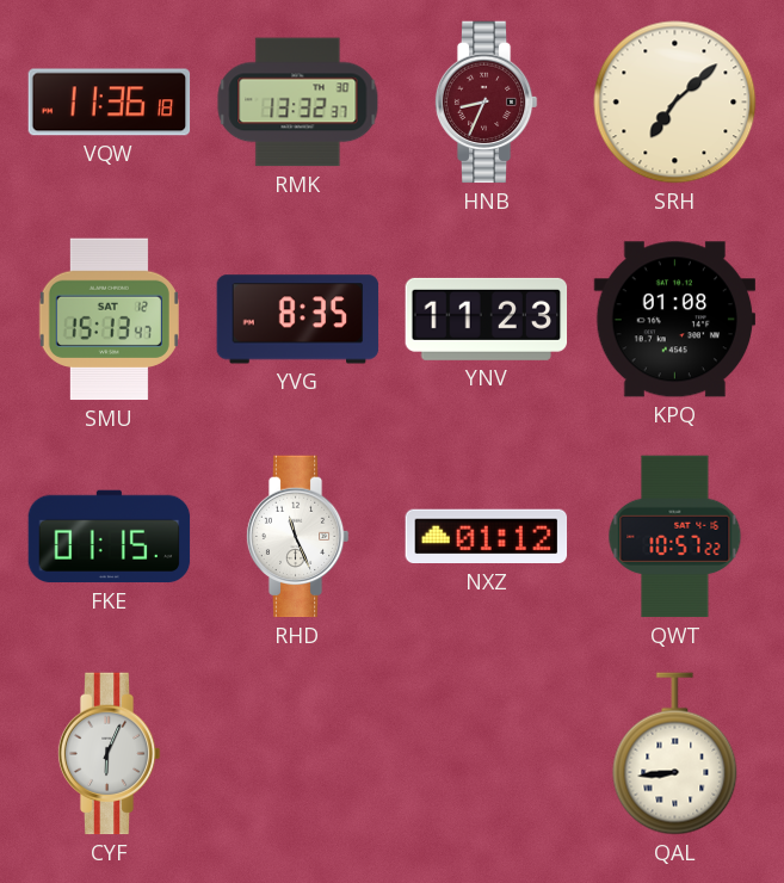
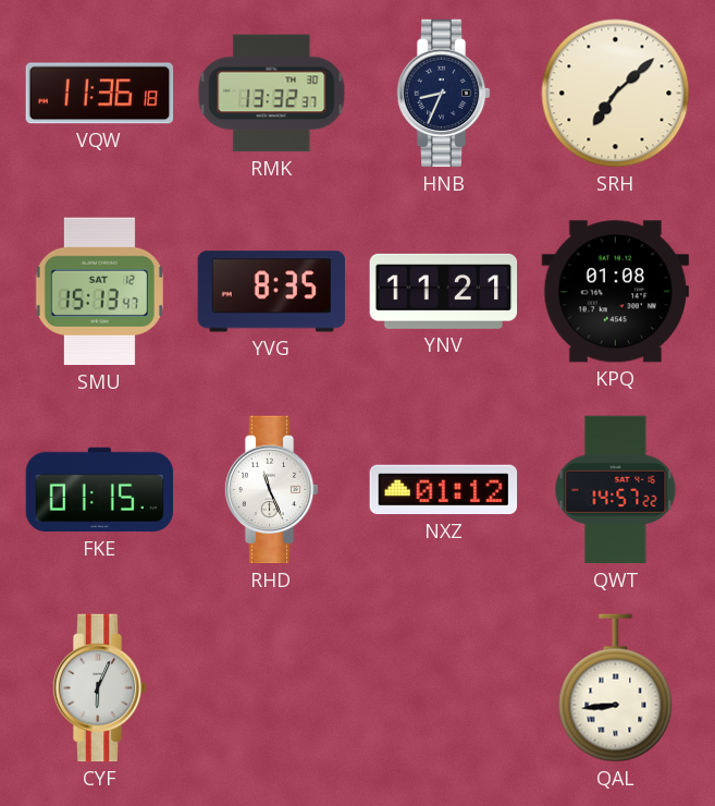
HNB dial: burgundy -> navy (443, 94)
YNV: 11:23 -> 11:21 (444, 291)
QWT: 10:57 -> 14:57 (616, 490)
